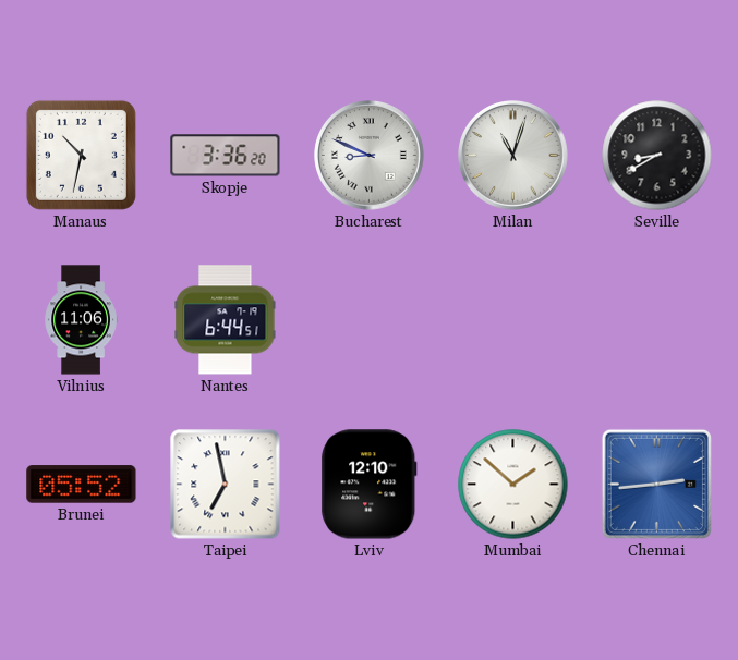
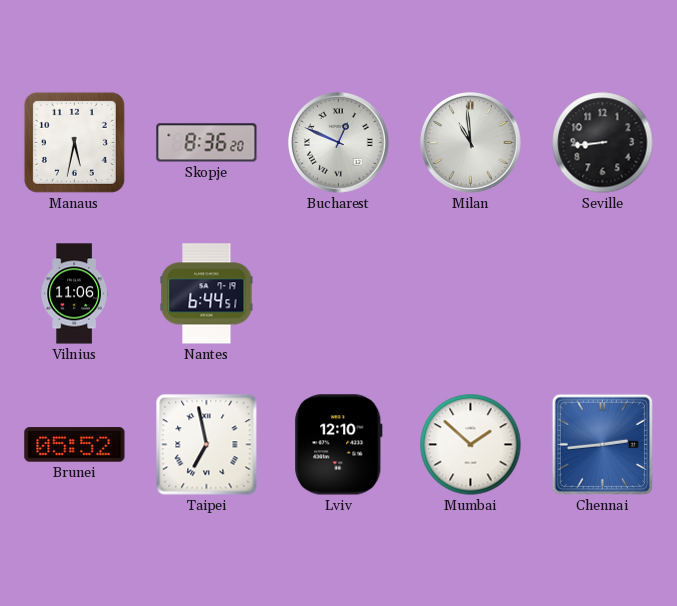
Manaus: 10:32 -> 5:32 (74, 142)
Skopje: 3:36 -> 8:36 (207, 143)
Bucharest: 8:49 -> 12:49 (339, 143)
Milan: 11:03 -> 10:59 (471, 143)
Seville: 8:40 -> 8:44 (603, 143)
